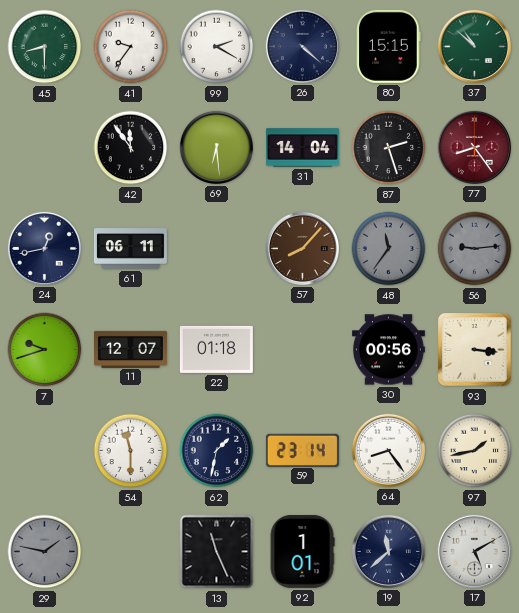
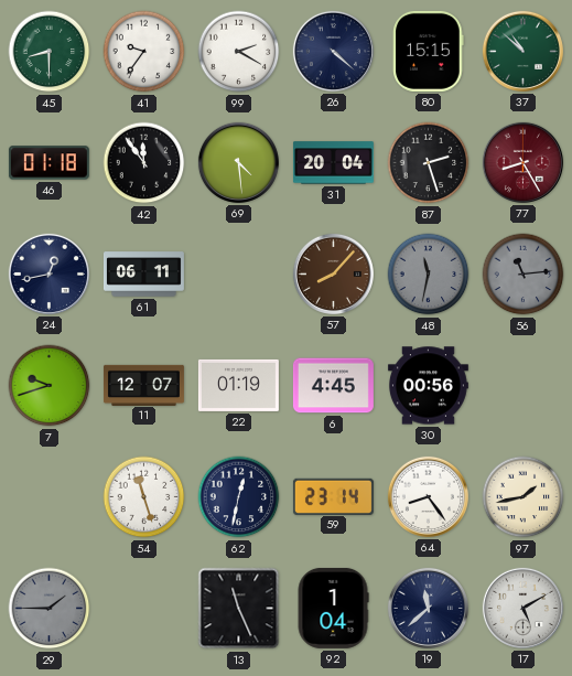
46: none -> 01:18 (48, 163)
69: 6:29 -> 4:29 (238, 162)
31: 14:04 -> 20:04 (333, 163)
77: 8:24 -> 8:25 (522, 162)
48: 11:36 -> 11:32 (429, 275)
56: 9:14 -> 11:14 (524, 275)
22: 01:18 -> 01:19 (238, 385)
6: none -> 4:45 (333, 386)
93: 3:16 -> none (475, 350)
54: 11:30 -> 11:27 (144, 497)
62: 1:32 -> 12:32 (239, 497)
29: 1:47 -> 1:45 (50, 609)
92: 1:01 -> 1:04 (333, 608)
